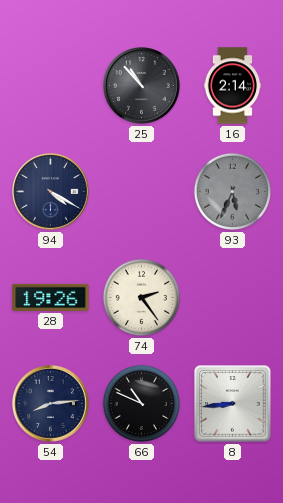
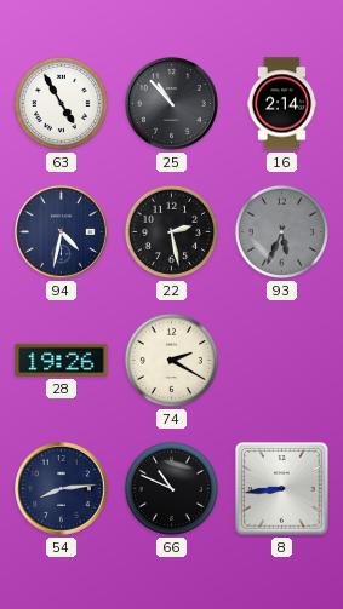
63: none -> 4:55 (61, 103)
94: 4:20 -> 4:32 (62, 232)
22: none -> 2:28 (171, 231)
74: 2:24 -> 2:20 (171, 360)
